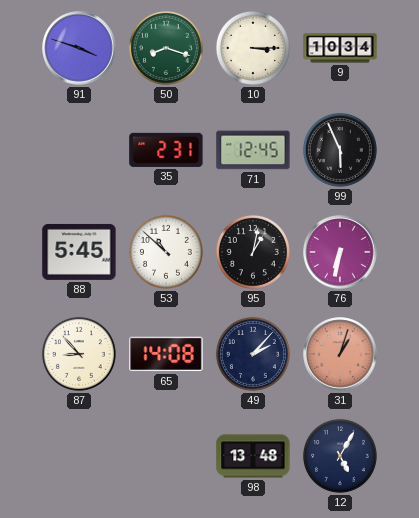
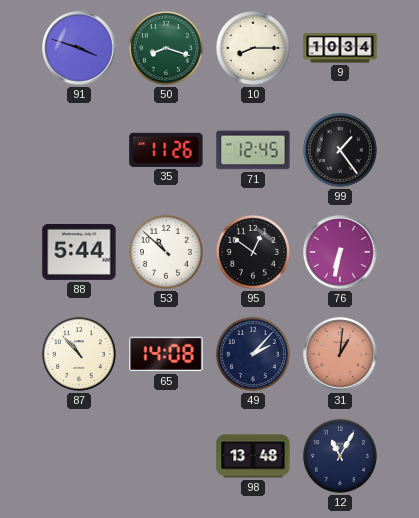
10: 3:15 -> 8:15 (253, 48)
35: 2:31 -> 11:26 (166, 150)
99: 5:56 -> 1:24 (340, 150)
88: 5:45 -> 5:44 (79, 252)
95: 1:02 -> 12:51 (253, 252)
87: 8:53 -> 10:53 (79, 354)
31: 1:03 -> 1:01 (340, 354)
12: 5:05 -> 11:05 (340, 456)
